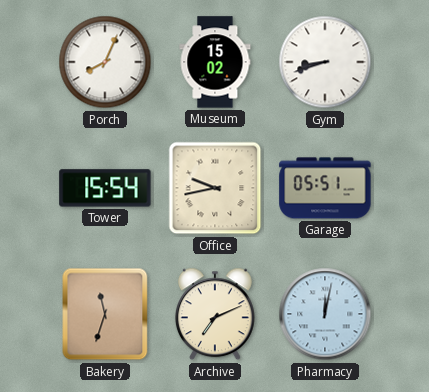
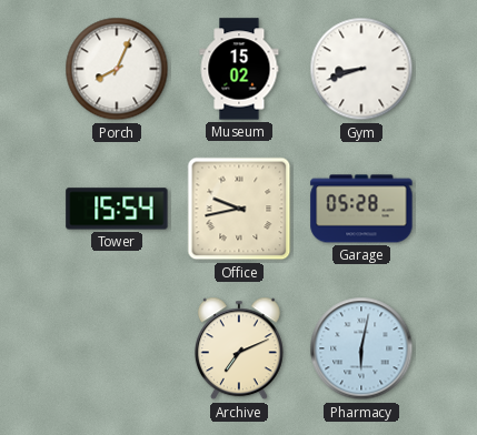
Garage: 05:51 -> 05:28 (361, 209)
Bakery: 11:33 -> none (105, 314)
Pharmacy: 12:02 -> 6:02 (361, 348)
